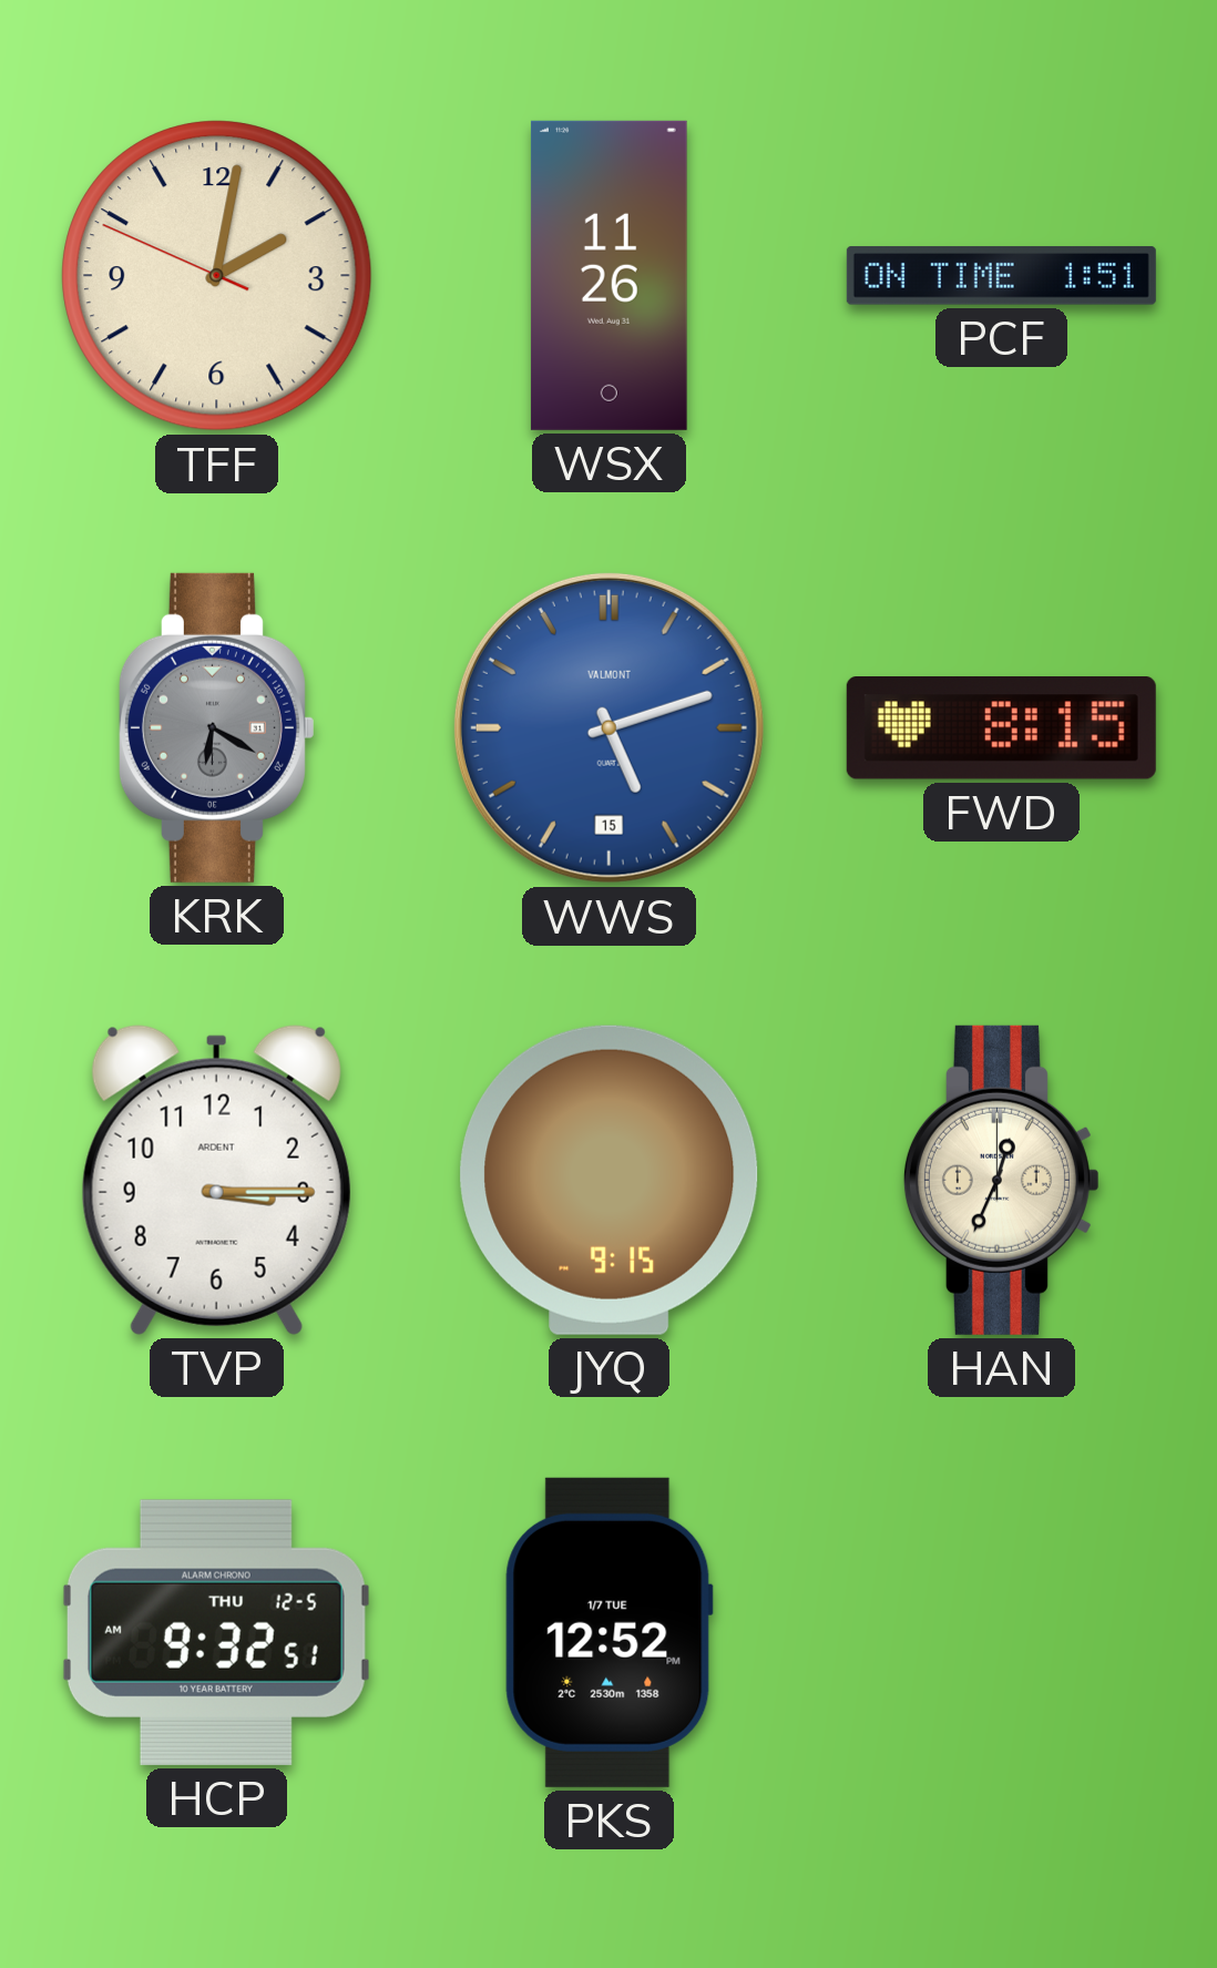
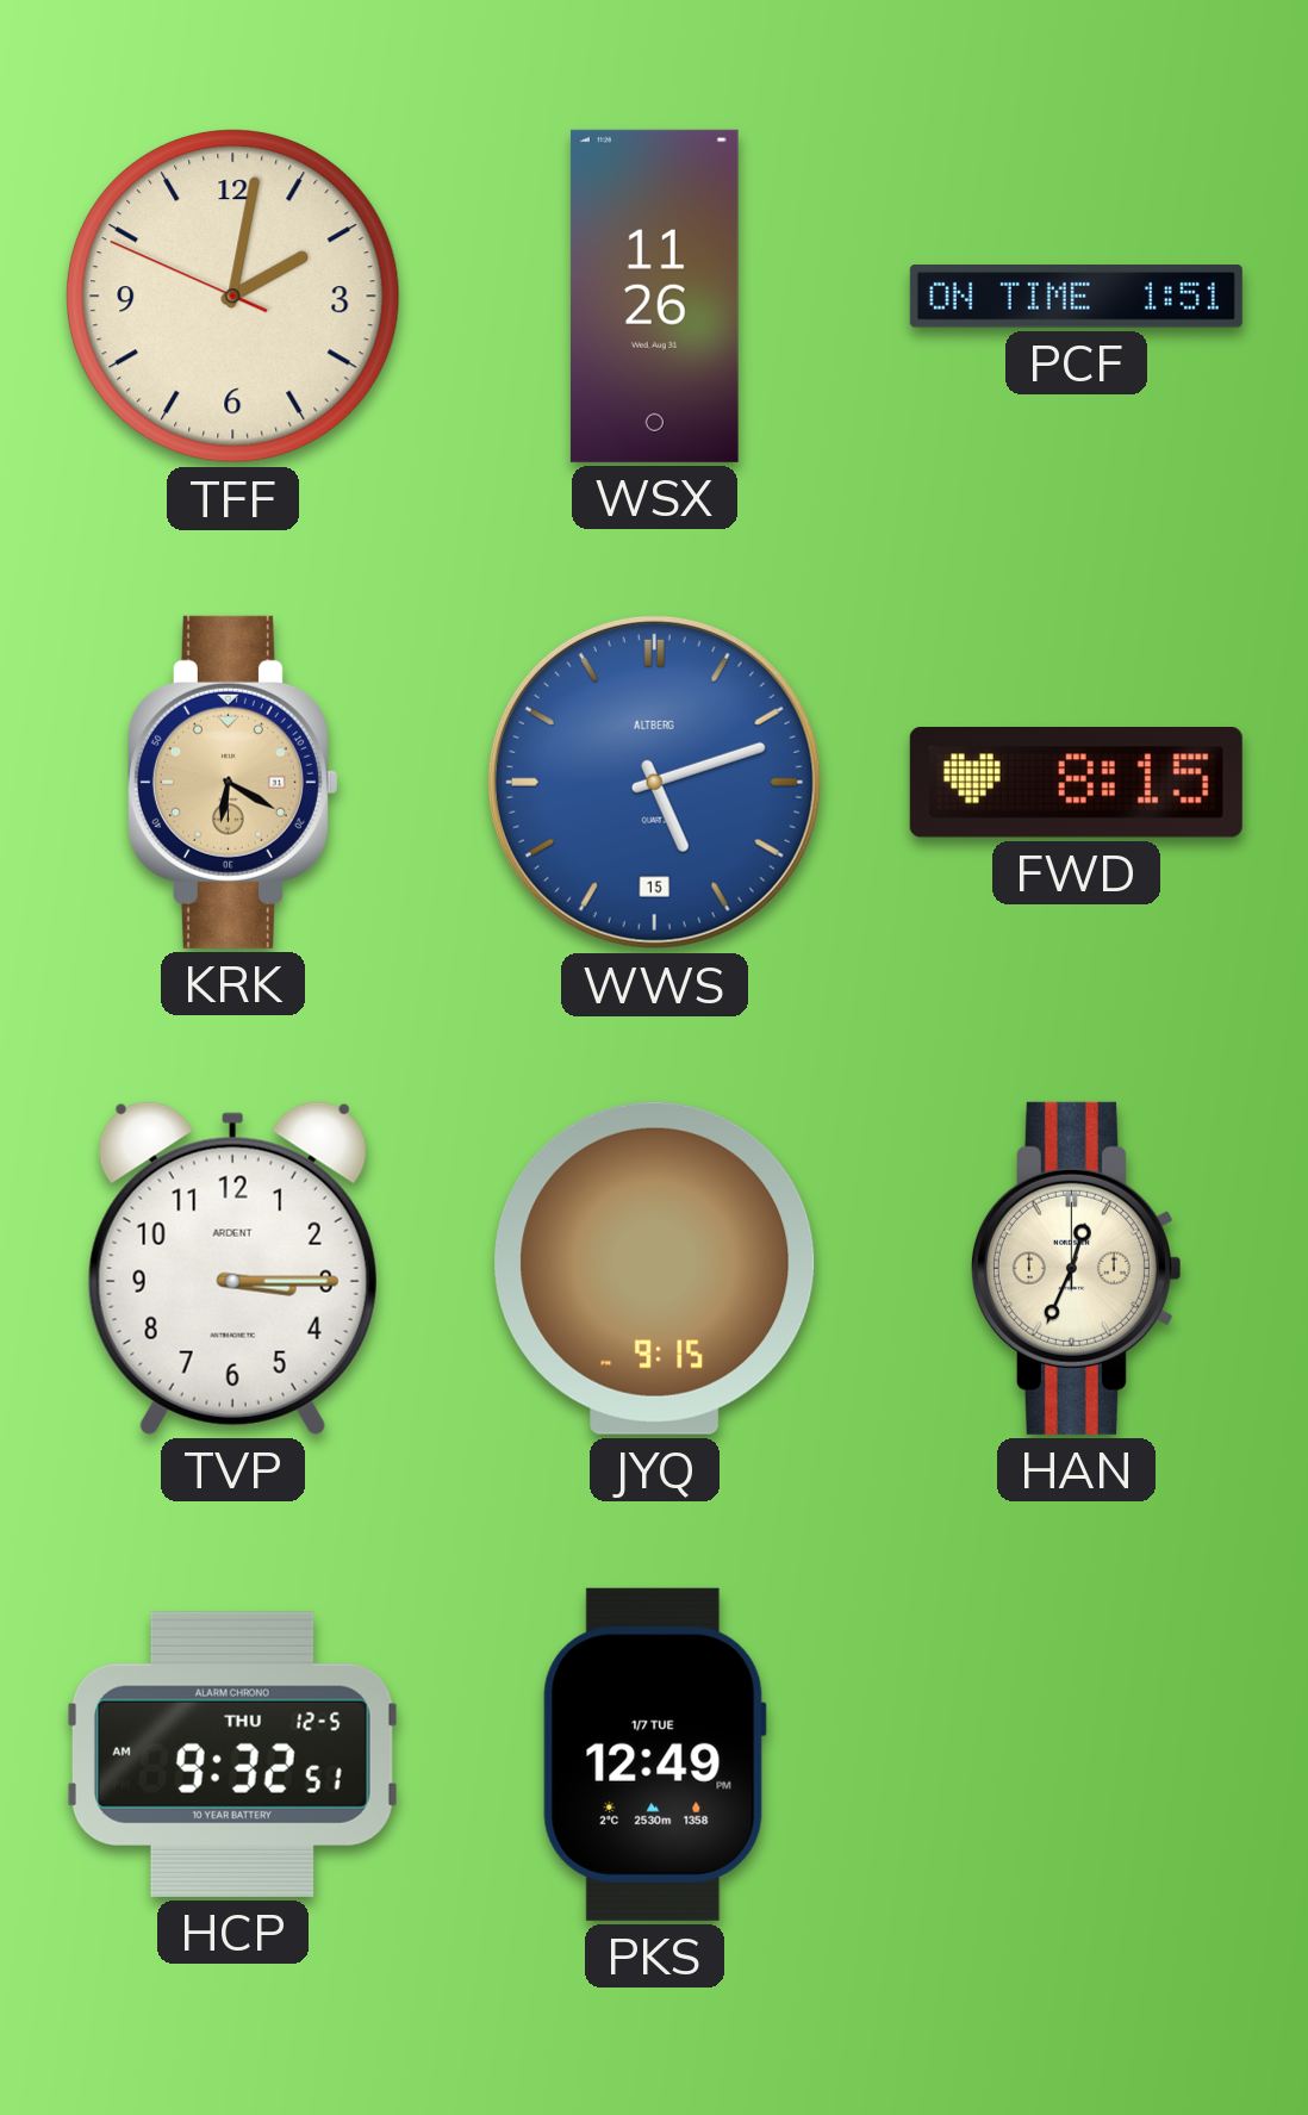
KRK dial: grey -> champagne (232, 782)
WWS brand: VALMONT -> ALTBERG (654, 782)
PKS: 12:52 -> 12:49 (654, 1754)
